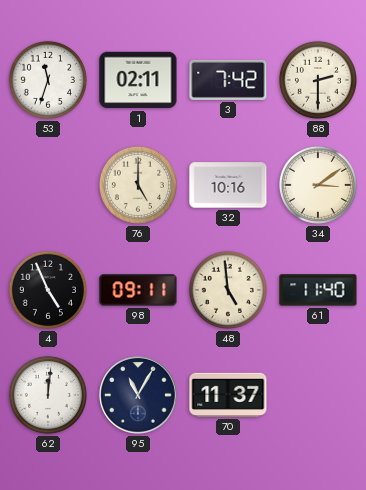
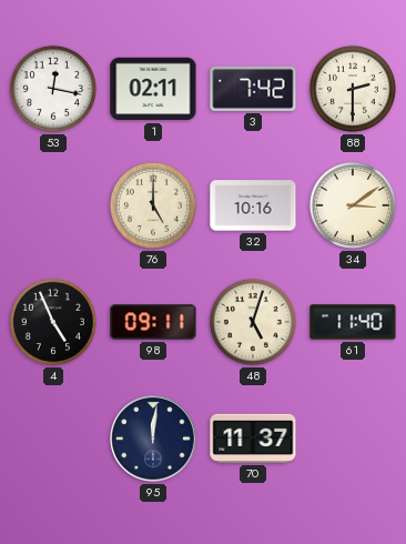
53: 11:33 -> 12:17 (53, 89)
48: 4:59 -> 5:03 (253, 322)
62: 12:01 -> none (48, 395)
95: 11:05 -> 12:01 (153, 439)
